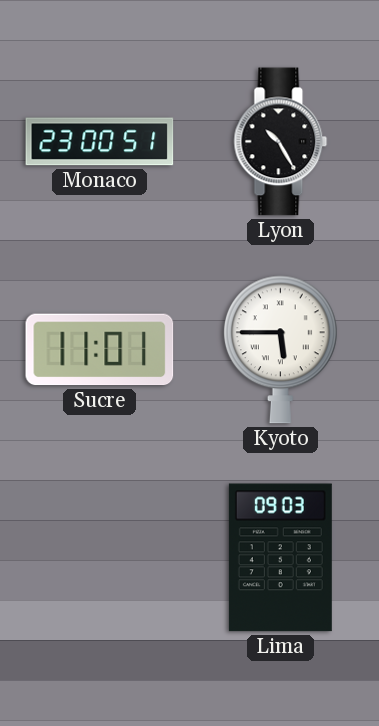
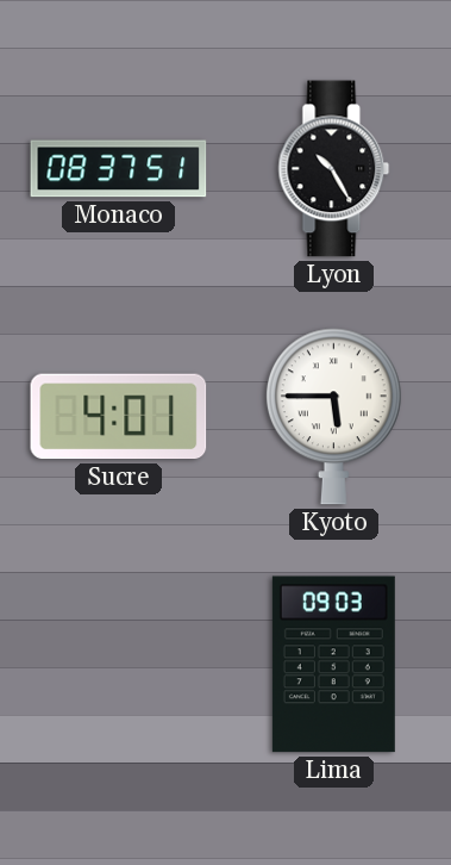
Monaco: 23:00 -> 08:37 (119, 169)
Sucre: 11:01 -> 4:01 (119, 417)
